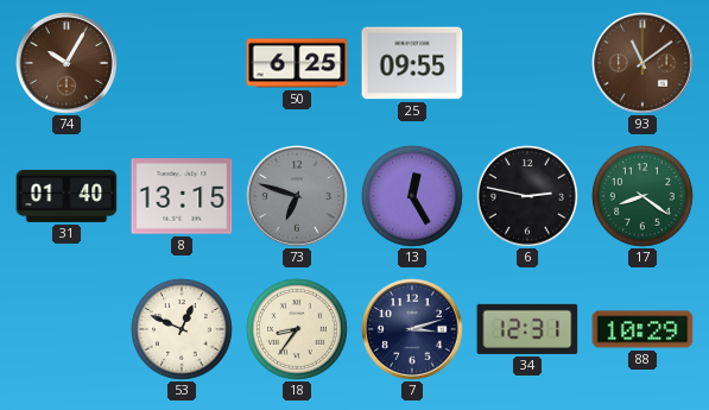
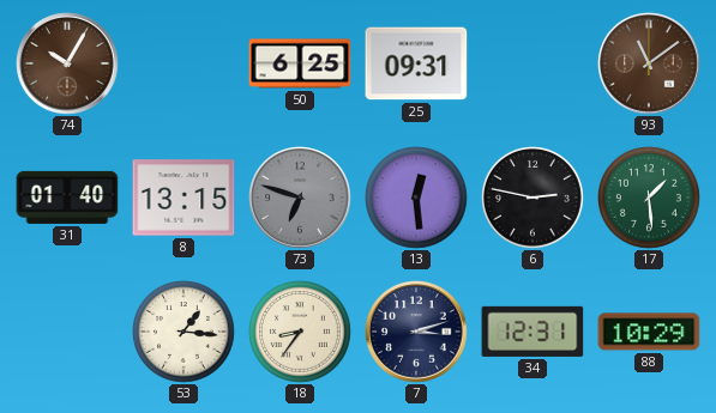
25: 09:55 -> 09:31 (416, 63)
13: 12:25 -> 12:29 (417, 199)
17: 8:21 -> 1:29 (650, 199)
53: 12:49 -> 1:16 (185, 333)
